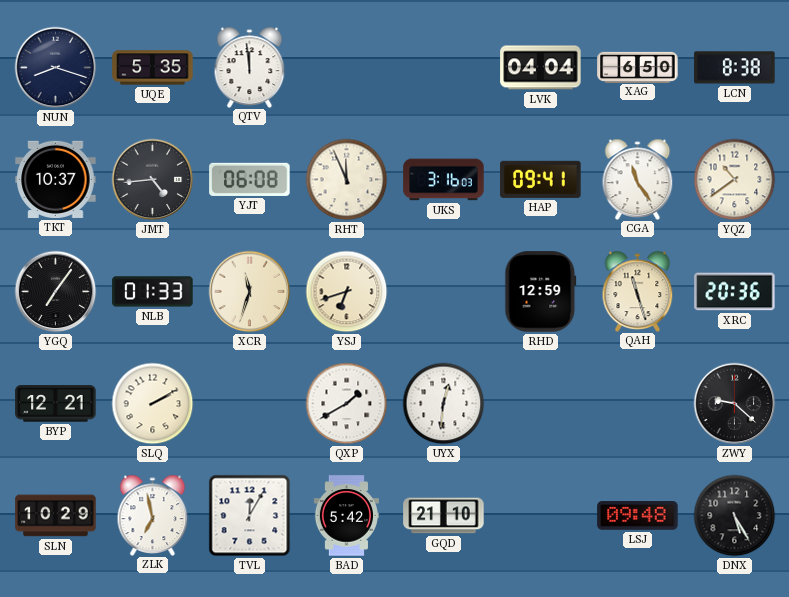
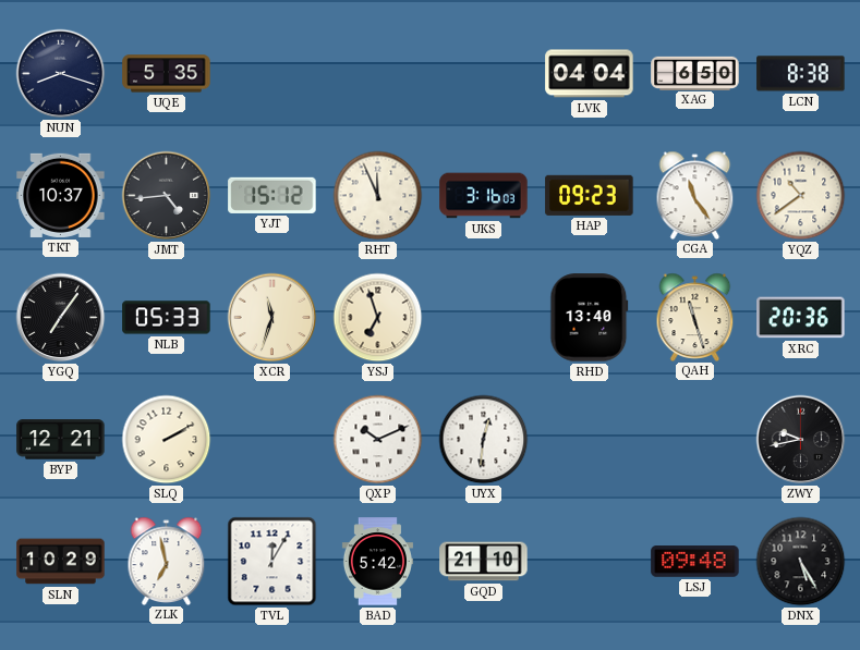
QTV: 11:59 -> none (250, 67)
YJT: 06:08 -> 15:12 (272, 195)
HAP: 09:41 -> 09:23 (590, 195)
NLB: 01:33 -> 05:33 (167, 318)
YSJ: 6:42 -> 6:57 (378, 318)
RHD: 12:59 -> 13:40 (590, 318)
QXP: 1:40 -> 10:11 (378, 440)
ZWY: 9:22 -> 9:43 (801, 440)
